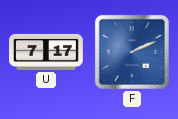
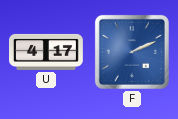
U: 7:17 -> 4:17 (46, 52)
